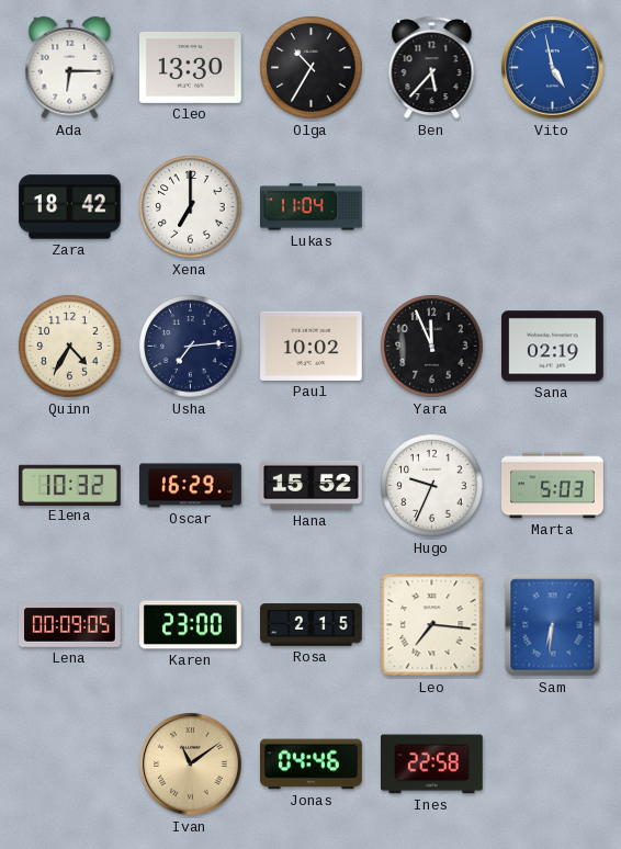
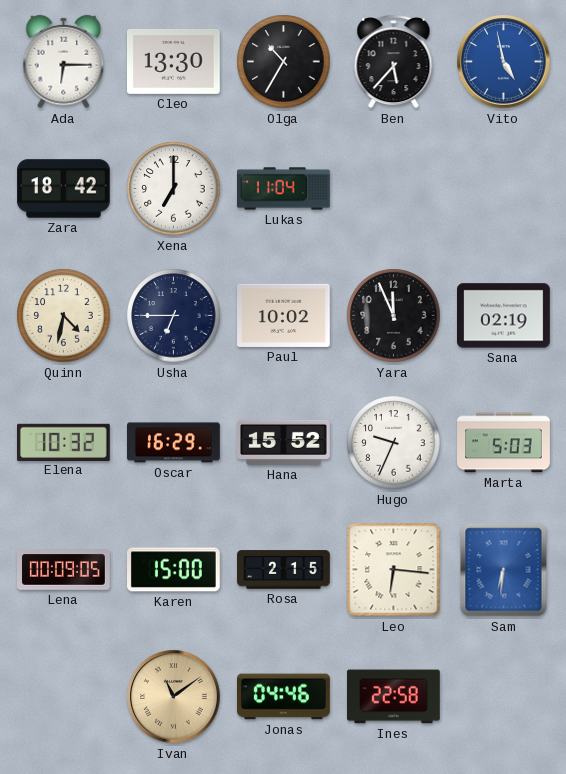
Quinn: 4:35 -> 4:32 (64, 316)
Usha: 7:14 -> 6:45 (174, 316)
Karen: 23:00 -> 15:00 (174, 570)
Leo: 7:16 -> 6:16 (394, 570)
